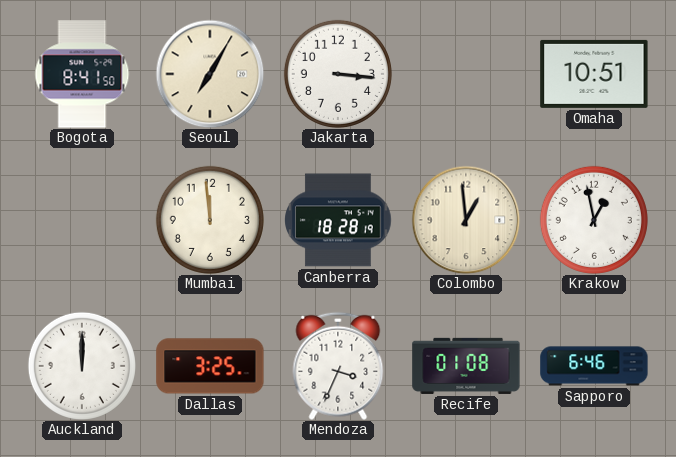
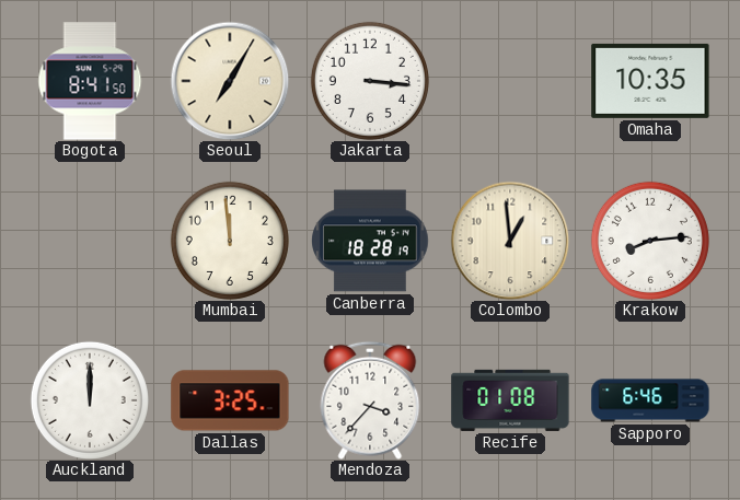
Omaha: 10:51 -> 10:35 (650, 81)
Krakow: 12:58 -> 8:14 (650, 241)
Mendoza: 3:34 -> 3:37 (370, 400)
